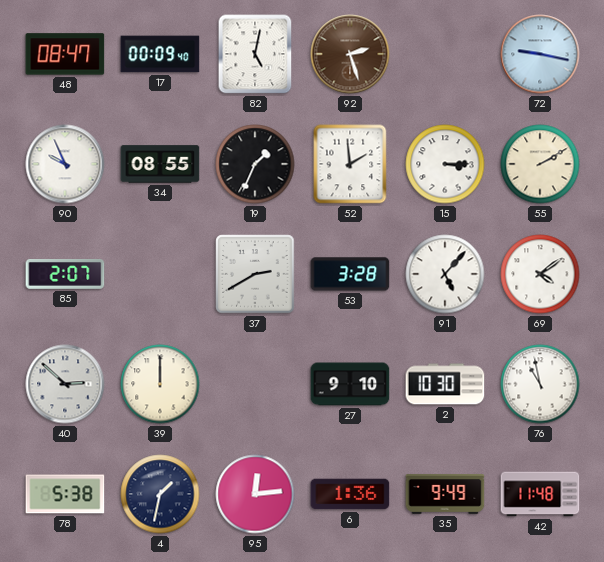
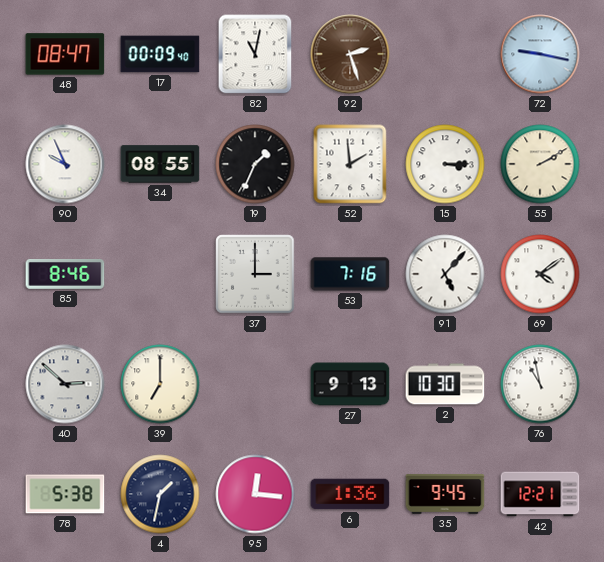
82: 5:02 -> 11:02 (255, 54)
85: 2:07 -> 8:46 (65, 275)
37: 2:40 -> 3:00 (255, 274)
53: 3:28 -> 7:16 (350, 274)
39: 12:00 -> 7:00 (160, 384)
27: 9:10 -> 9:13 (350, 384)
95: 12:14 -> 12:16 (255, 494)
35: 9:49 -> 9:45 (445, 494)
42: 11:48 -> 12:21 (540, 494)
